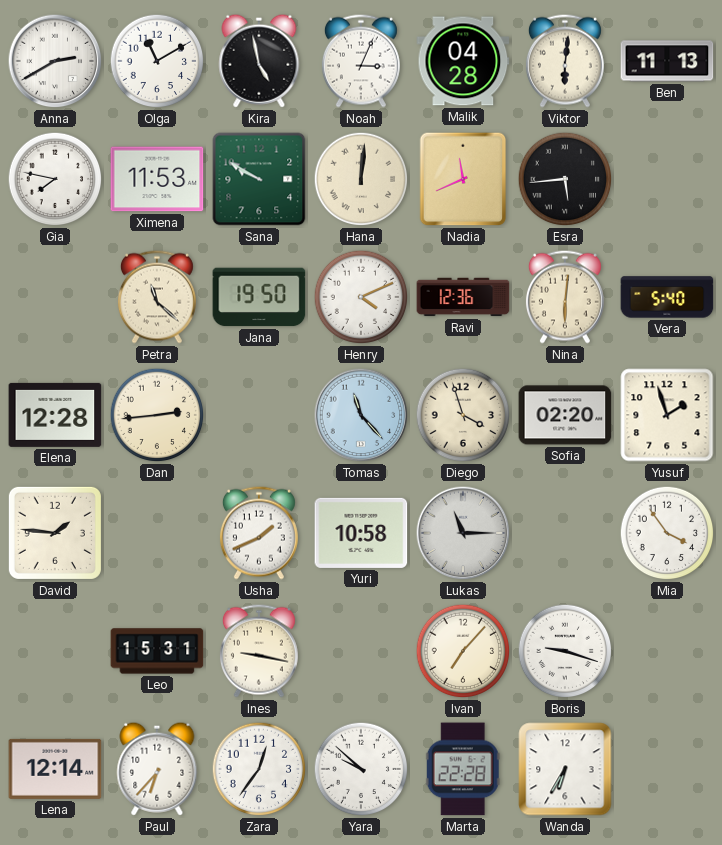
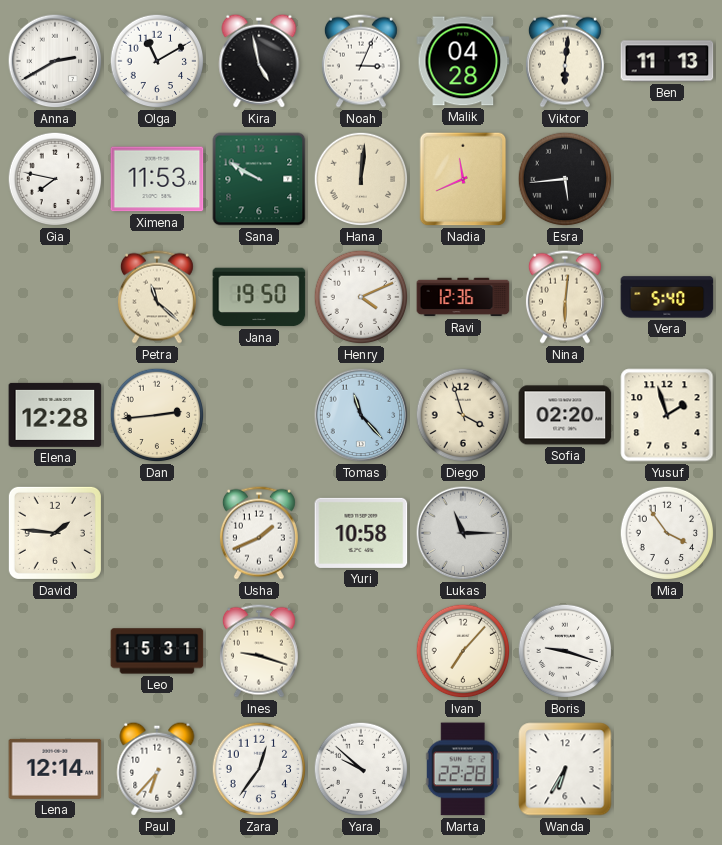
Ines: 9:17 -> 9:18 (259, 651)
